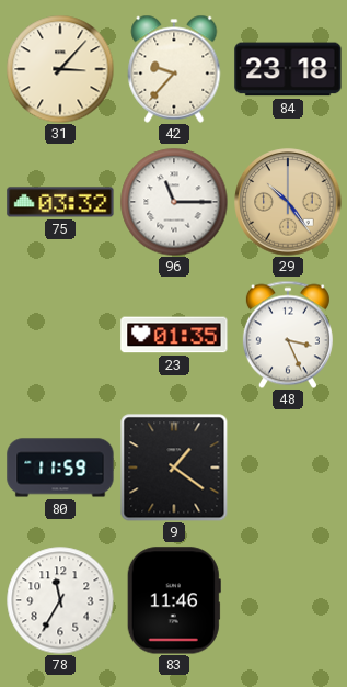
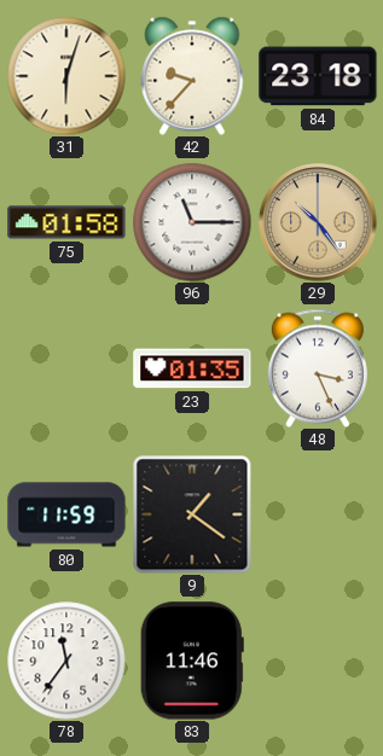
31: 3:07 -> 6:03 (66, 76)
75: 03:32 -> 01:58 (66, 222)
78: 11:35 -> 11:36 (66, 661)
